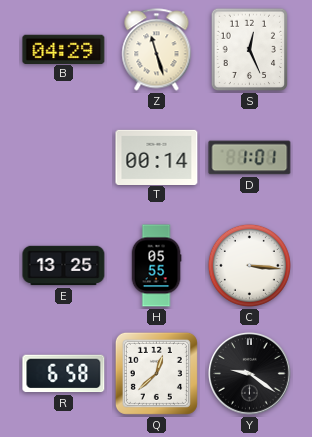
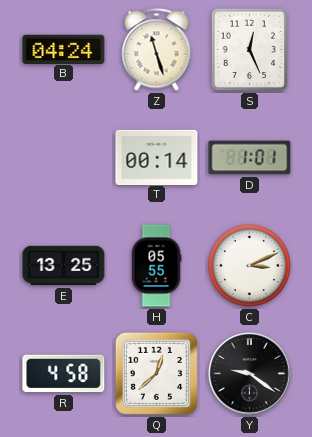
B: 04:29 -> 04:24 (64, 49)
C: 3:16 -> 3:11 (249, 265)
R: 6:58 -> 4:58 (64, 374)
